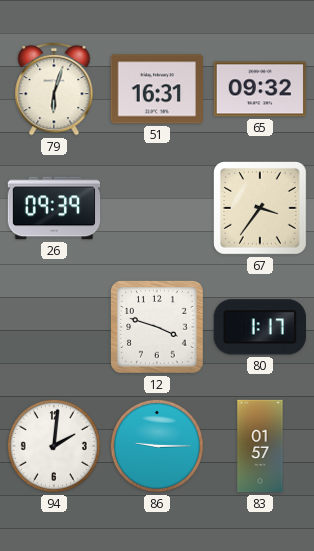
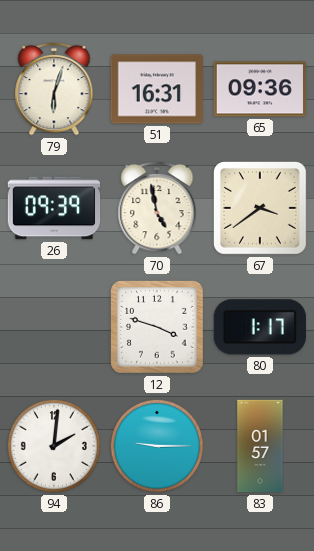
65: 09:32 -> 09:36 (259, 89)
70: none -> 4:58 (157, 208)
67: 3:36 -> 3:39 (261, 209)
